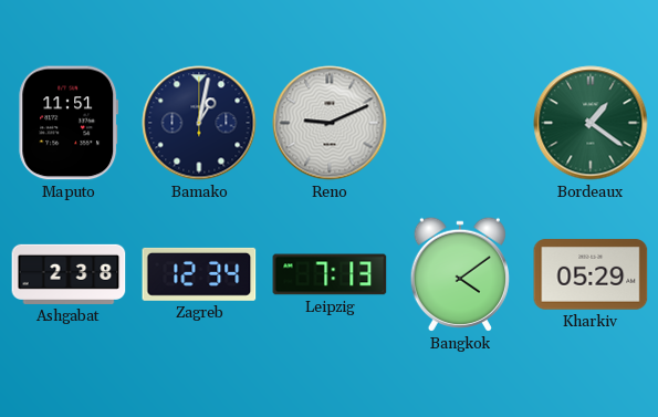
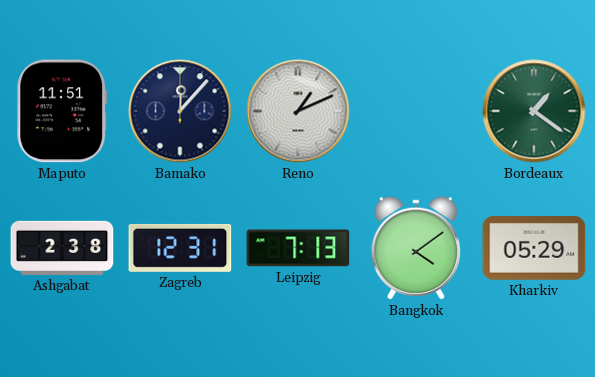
Bamako: 1:02 -> 12:07 (180, 111)
Reno: 9:11 -> 1:11 (298, 111)
Zagreb: 12:34 -> 12:31 (180, 248)
